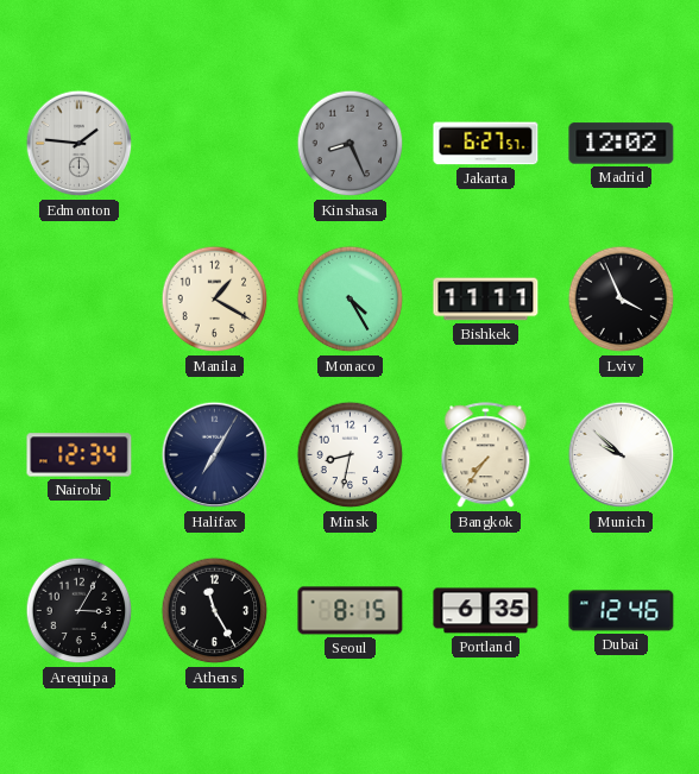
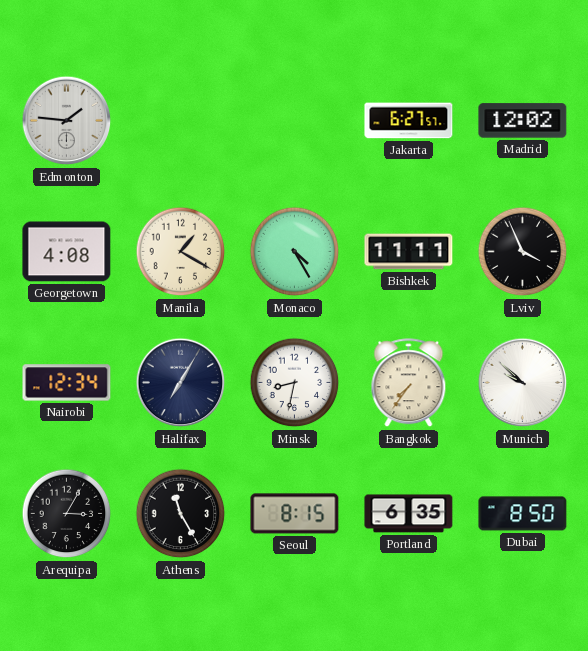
Kinshasa: 8:26 -> none (351, 144)
Georgetown: none -> 4:08 (67, 252)
Dubai: 12:46 -> 8:50 (523, 514)
